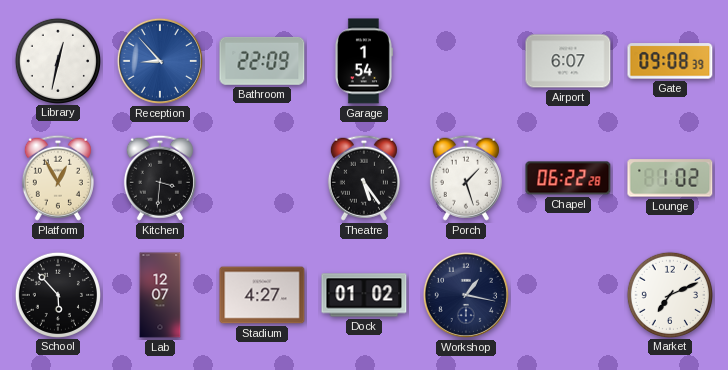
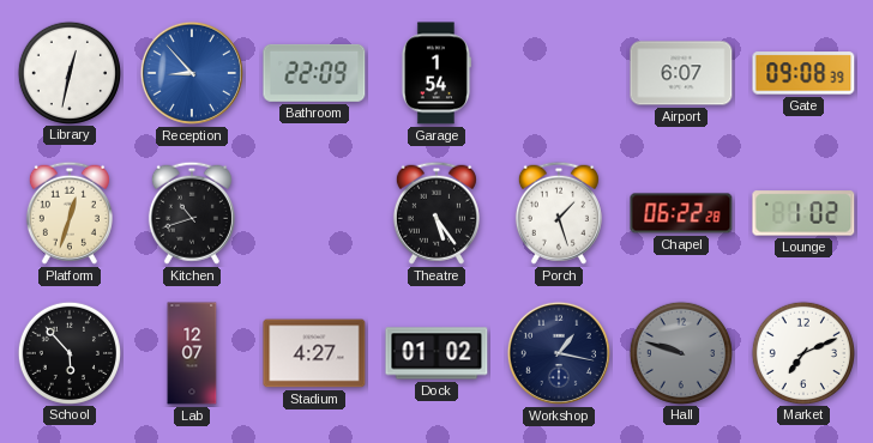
Platform: 12:55 -> 12:33 (70, 213)
Kitchen: 3:31 -> 10:42 (192, 213)
Hall: none -> 9:48 (680, 352)
